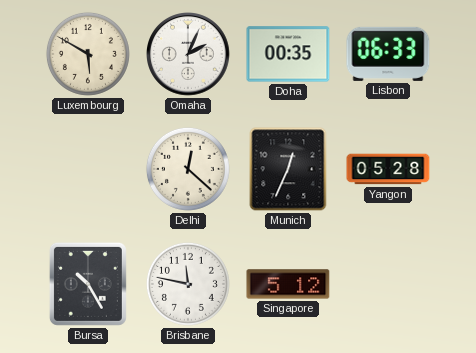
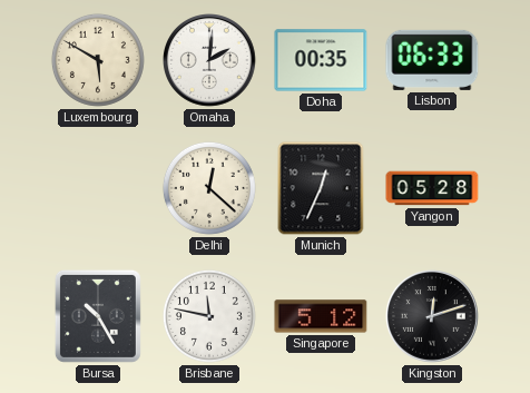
Omaha: 2:04 -> 2:01 (210, 61)
Kingston: none -> 12:12 (433, 317)
